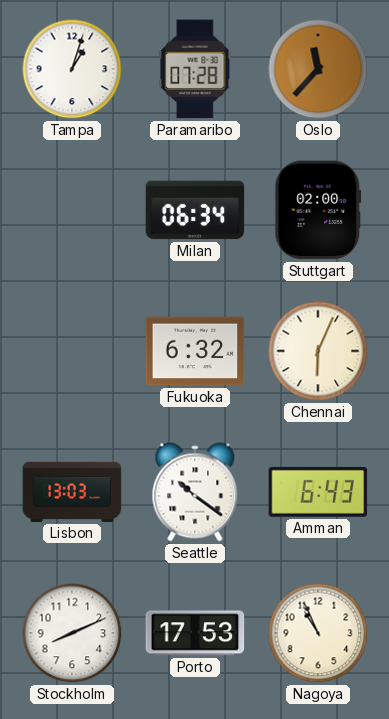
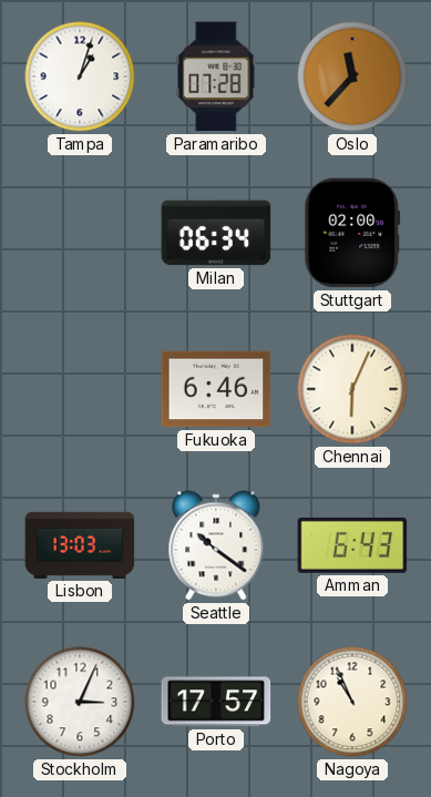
Fukuoka: 6:32 -> 6:46 (216, 389)
Stockholm: 8:11 -> 3:04 (80, 702)
Porto: 17:53 -> 17:57 (216, 702)
